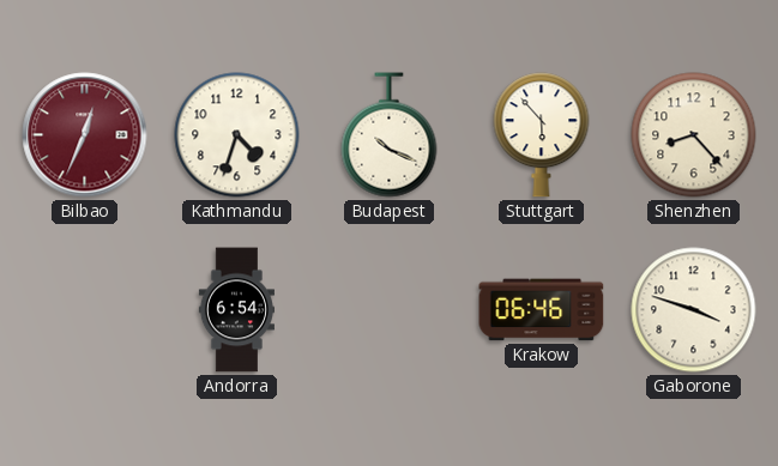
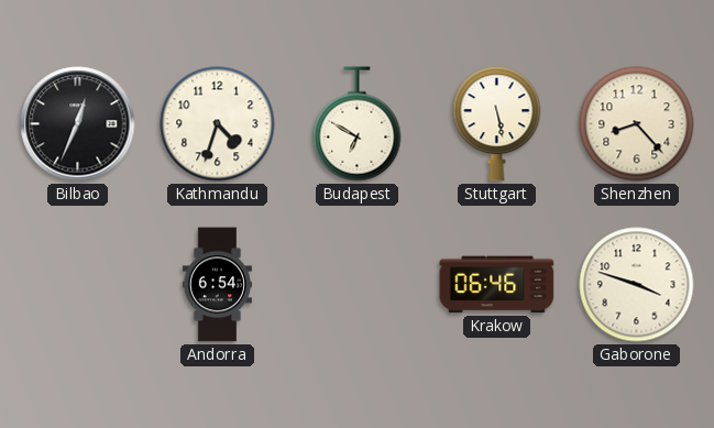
Bilbao dial: burgundy -> black (78, 124)
Budapest: 10:19 -> 6:50 (358, 124)
Stuttgart: 5:53 -> 5:28 (497, 124)
